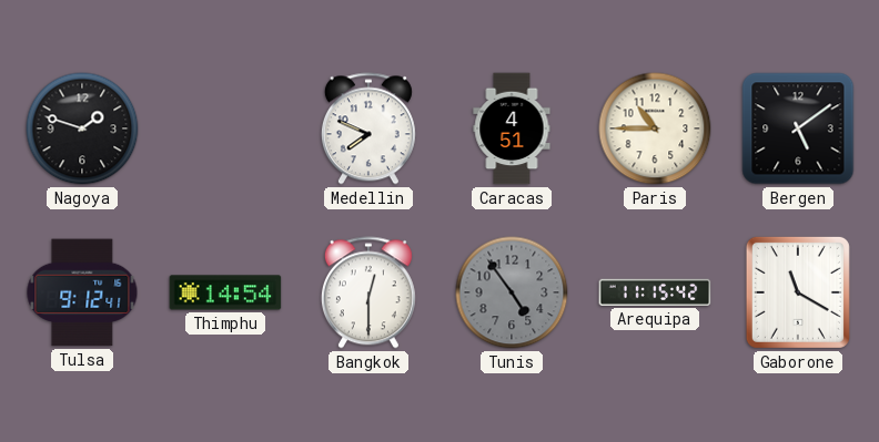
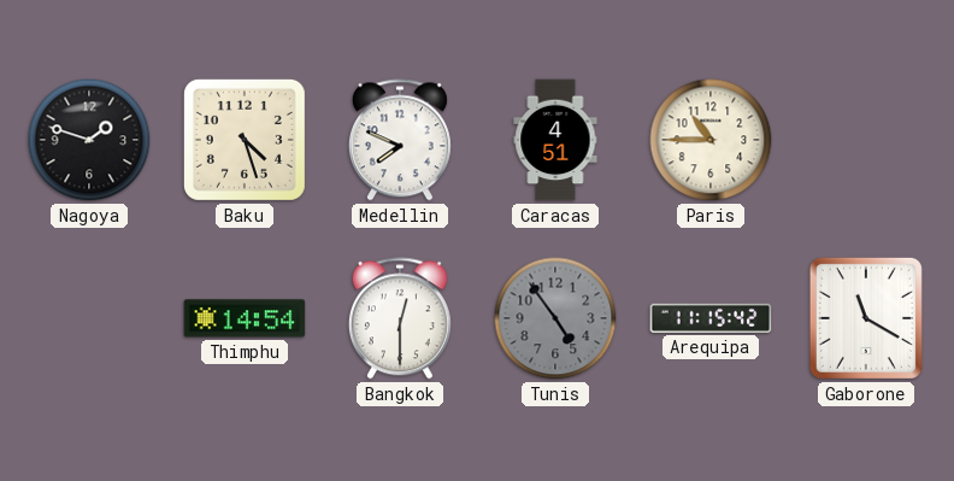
Baku: none -> 4:27 (245, 140)
Bergen: 5:09 -> none (798, 129)
Tulsa: 9:12 -> none (82, 292)
